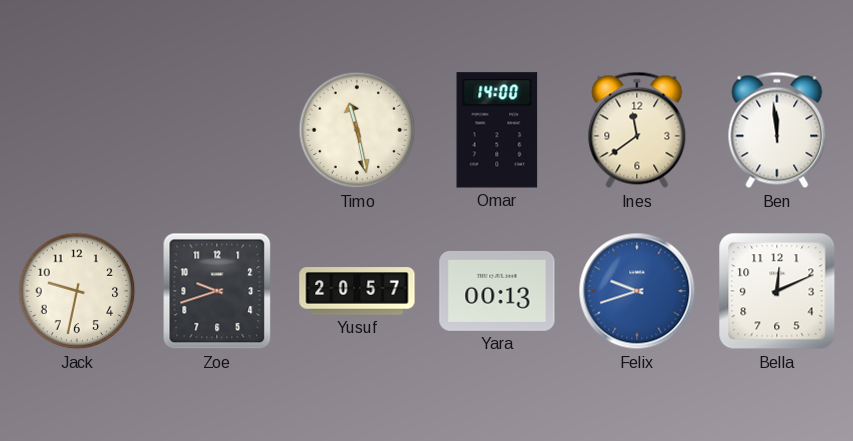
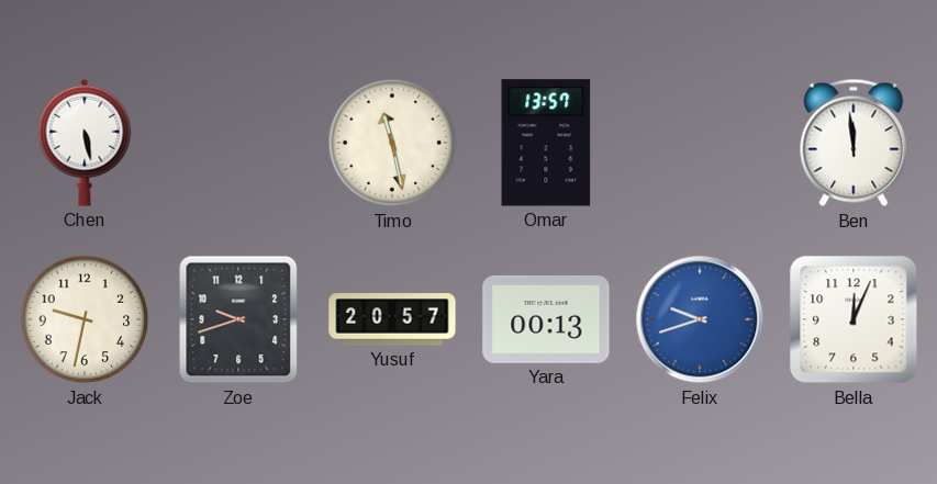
Chen: none -> 5:28 (85, 143)
Omar: 14:00 -> 13:57 (546, 143)
Ines: 11:39 -> none (637, 130)
Bella: 12:11 -> 12:04 (854, 319)
